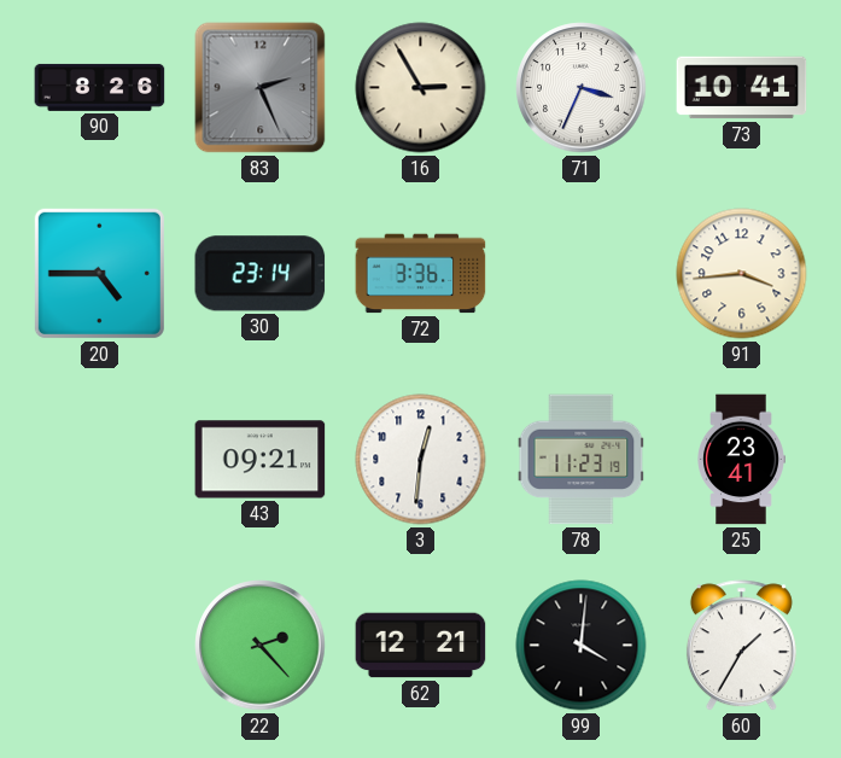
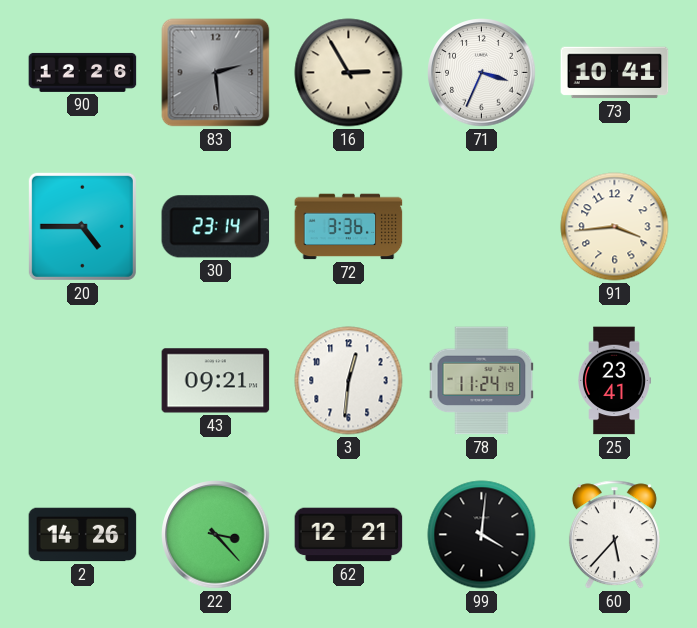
90: 8:26 -> 12:26 (83, 72)
83: 2:26 -> 2:29 (216, 73)
78: 11:23 -> 11:24 (482, 381)
2: none -> 14:26 (83, 535)
22: 2:23 -> 3:23 (216, 535)
60: 1:35 -> 5:37 (614, 535)
